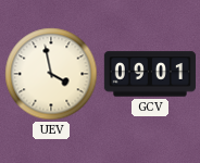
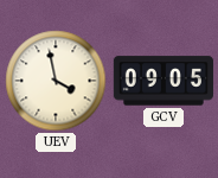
GCV: 09:01 -> 09:05 (163, 81)
